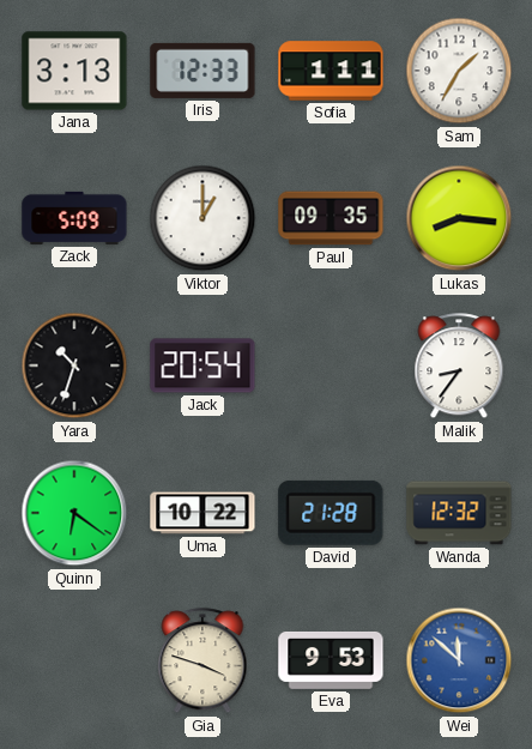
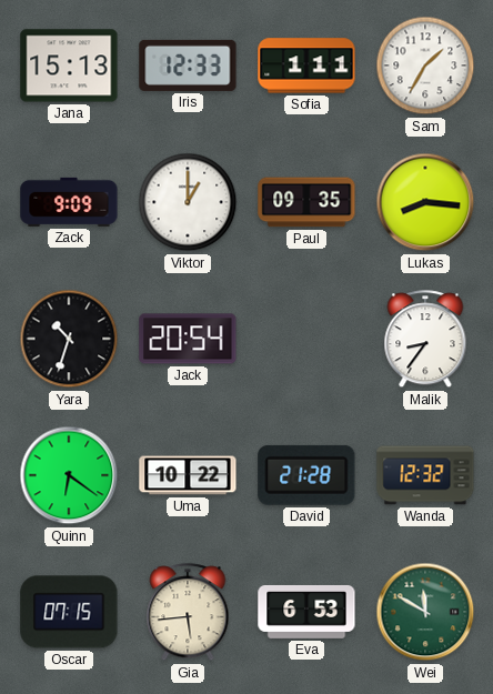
Jana: 3:13 -> 15:13 (69, 66)
Zack: 5:09 -> 9:09 (69, 202)
Oscar: none -> 07:15 (69, 612)
Gia: 3:48 -> 5:44 (188, 613)
Eva: 9:53 -> 6:53 (306, 612)
Wei: 11:52 -> 11:50 (425, 612)
Wei dial: blue -> green (425, 612)
